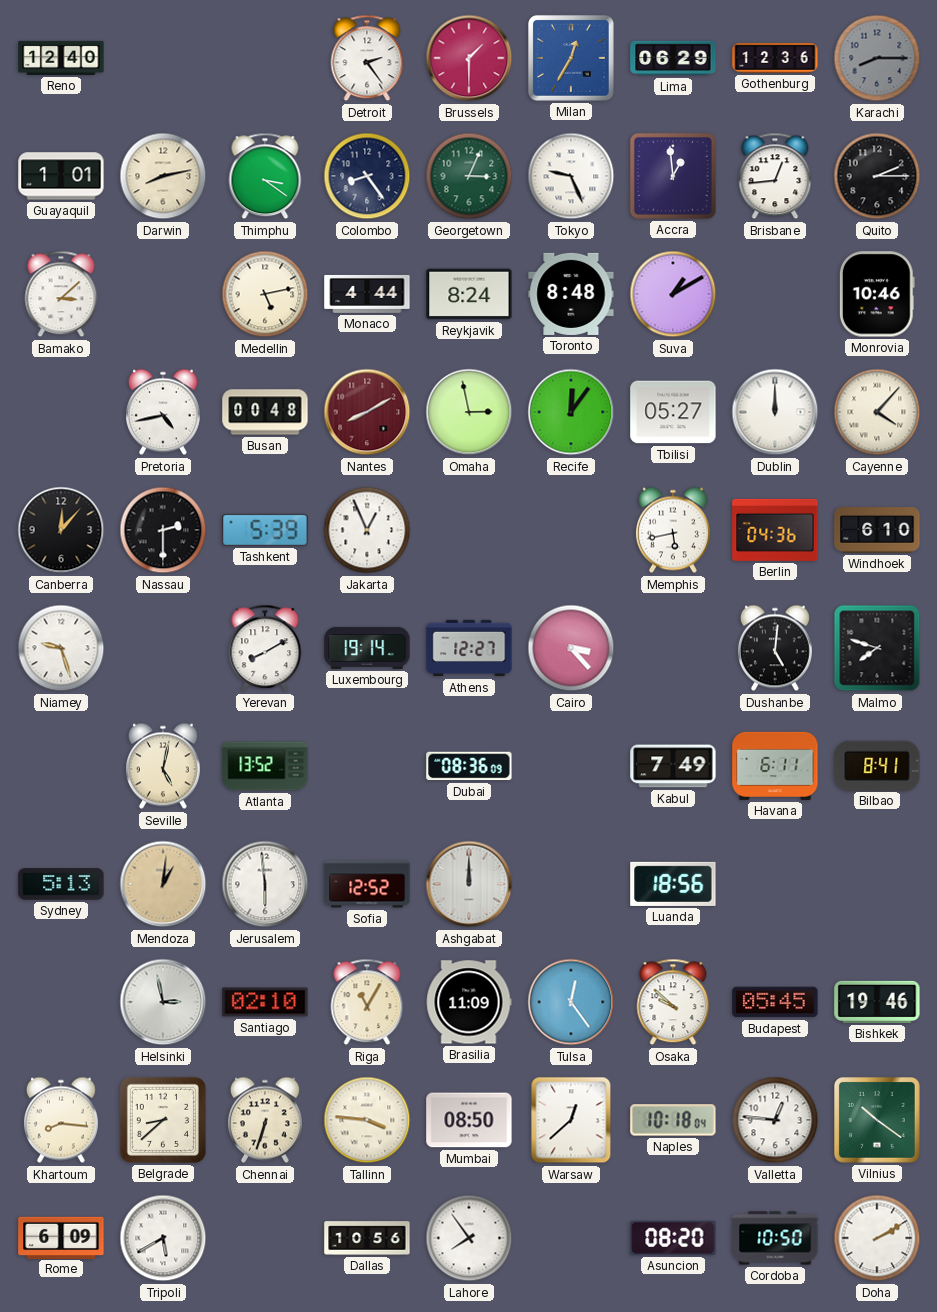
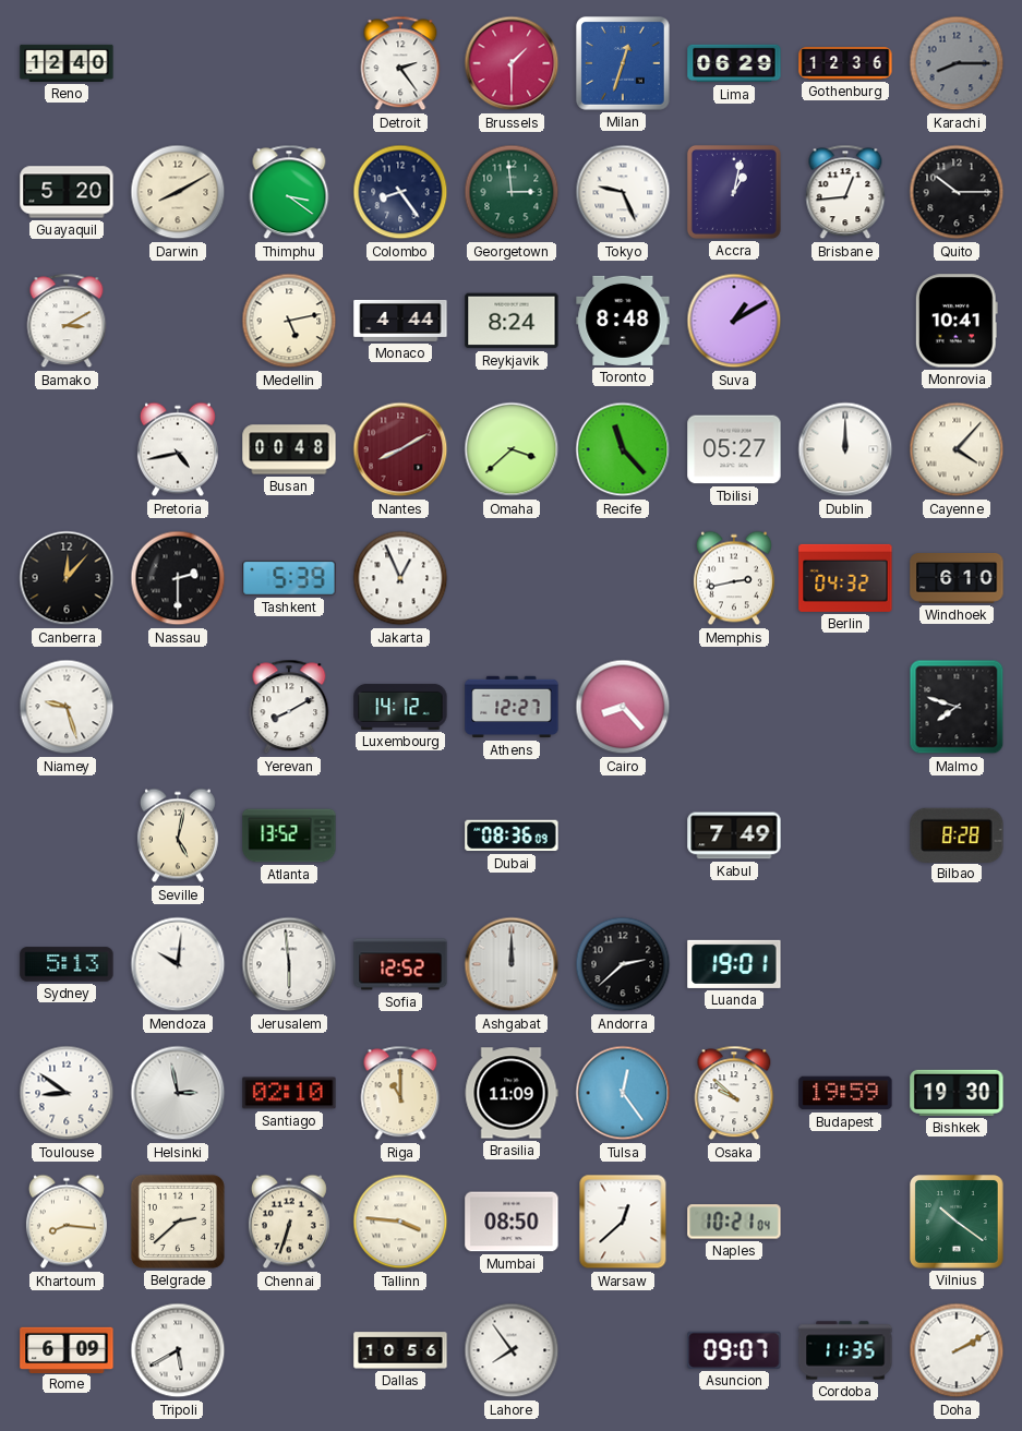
Milan: 12:35 -> 12:33 (624, 64)
Guayaquil: 1:01 -> 5:20 (67, 192)
Darwin: 8:13 -> 8:10 (178, 192)
Georgetown: 3:04 -> 2:59 (512, 192)
Accra: 12:59 -> 1:02 (734, 192)
Quito: 2:15 -> 10:15 (957, 192)
Bamako: 3:08 -> 3:10 (67, 321)
Monrovia: 10:46 -> 10:41 (957, 321)
Omaha: 2:58 -> 3:38 (512, 449)
Recife: 12:06 -> 11:23 (623, 449)
Memphis: 5:43 -> 2:43 (734, 578)
Berlin: 04:36 -> 04:32 (845, 578)
Luxembourg: 19:14 -> 14:12 (400, 707)
Cairo: 3:23 -> 8:23 (623, 707)
Dushanbe: 5:01 -> none (775, 648)
Havana: 6:11 -> none (775, 766)
Bilbao: 8:41 -> 8:28 (957, 834)
Mendoza: 1:01 -> 10:01 (178, 964)
Mendoza dial: champagne -> white (178, 964)
Andorra: none -> 2:38 (623, 964)
Luanda: 18:56 -> 19:01 (734, 964)
Toulouse: none -> 8:51 (67, 1093)
Riga: 11:05 -> 11:00 (400, 1093)
Budapest: 05:45 -> 19:59 (845, 1093)
Bishkek: 19:46 -> 19:30 (957, 1093)
Belgrade: 8:38 -> 2:38 (178, 1222)
Naples: 10:18 -> 10:21 (734, 1222)
Valletta: 12:46 -> none (775, 1120)
Asuncion: 08:20 -> 09:07 (734, 1350)
Cordoba: 10:50 -> 11:35 (845, 1350)
